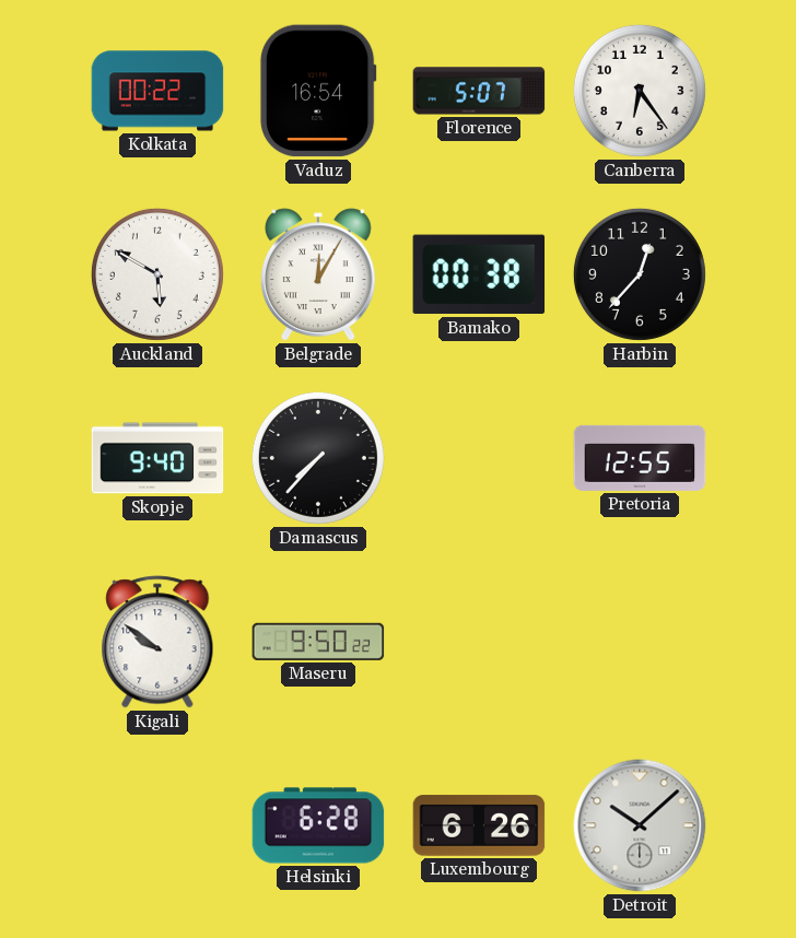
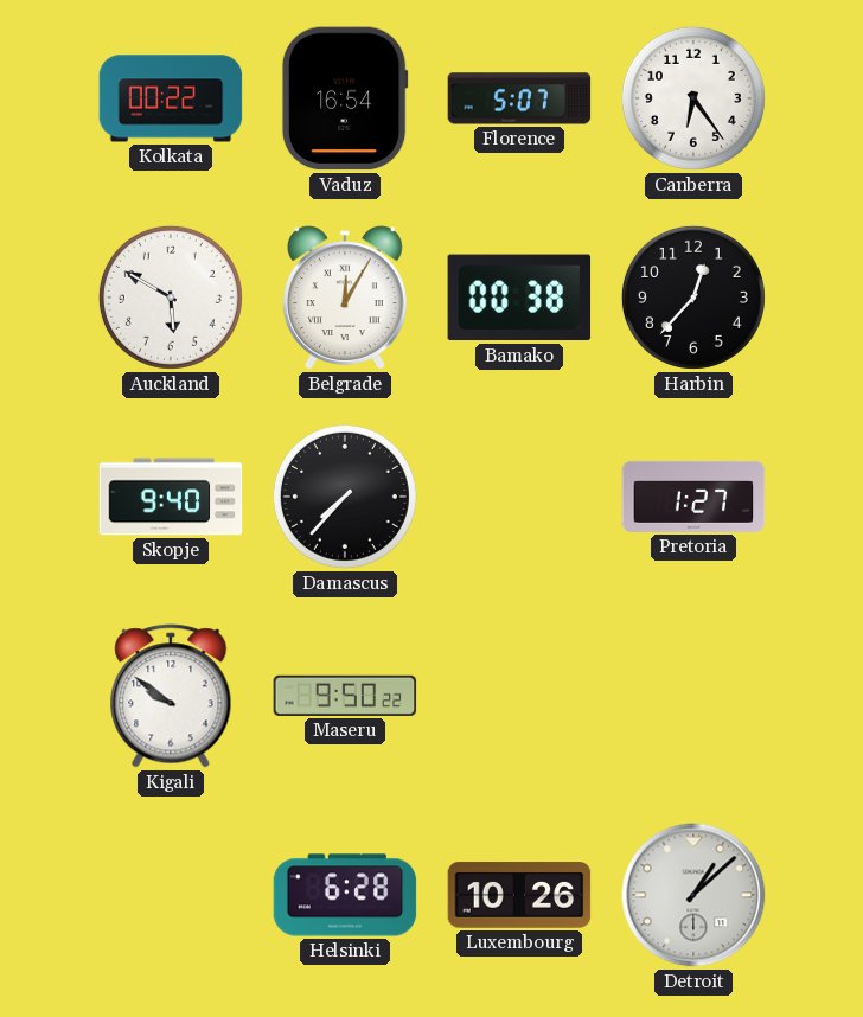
Pretoria: 12:55 -> 1:27 (693, 497)
Luxembourg: 6:26 -> 10:26 (519, 895)
Detroit: 10:08 -> 1:08 (693, 895)
